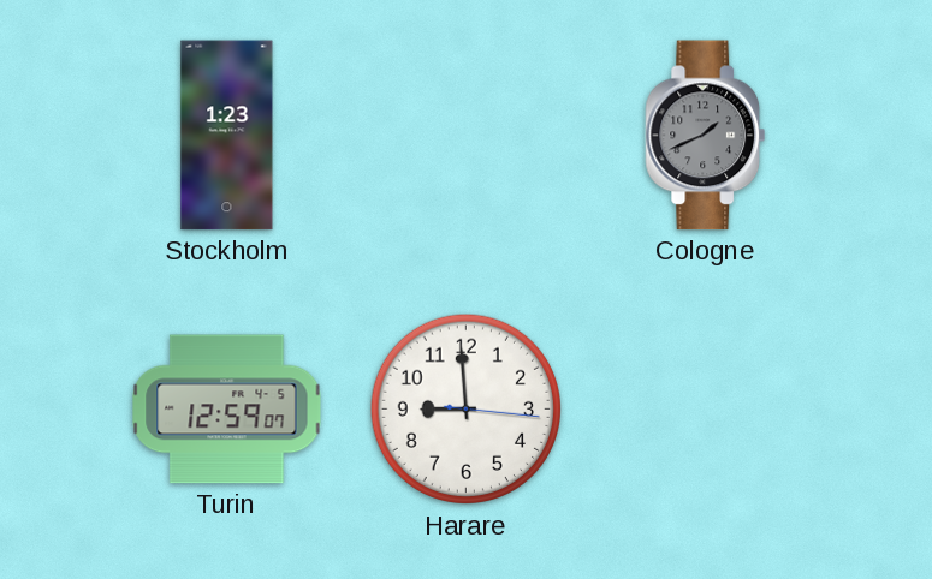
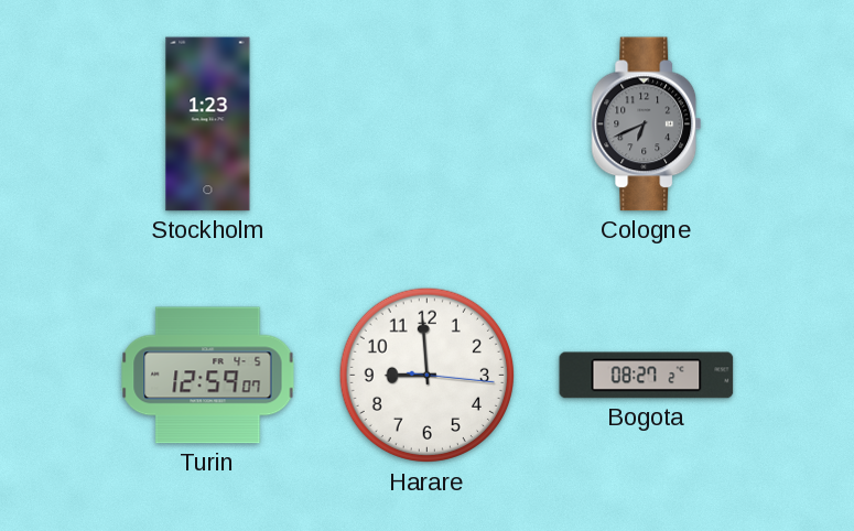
Cologne: 1:41 -> 6:41 (647, 124)
Bogota: none -> 08:27 (647, 376)
